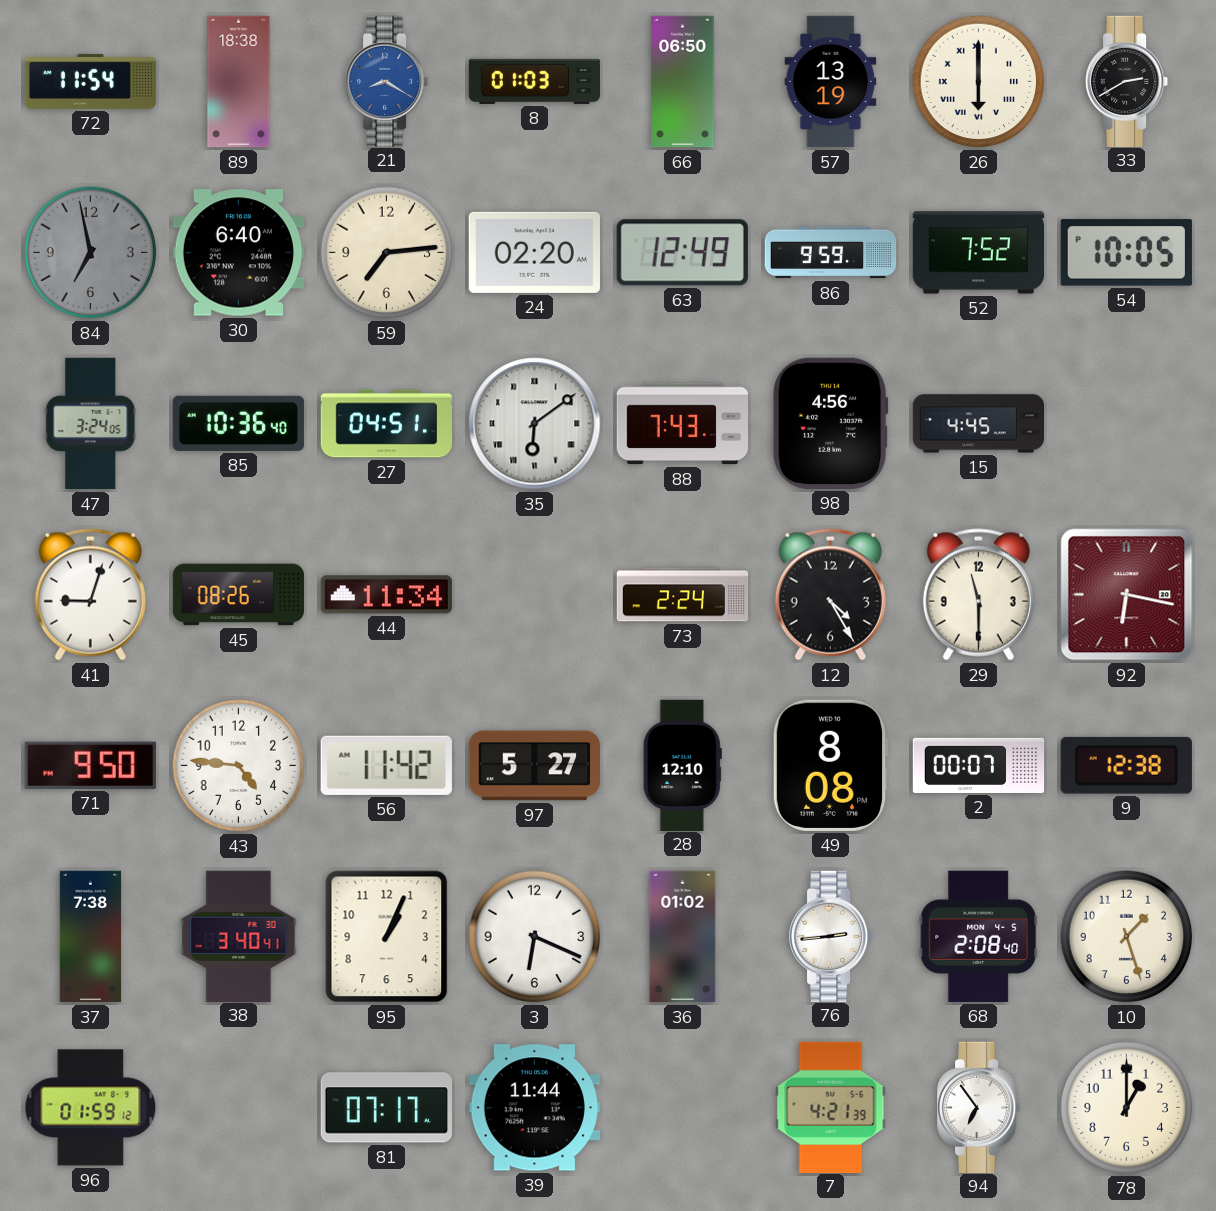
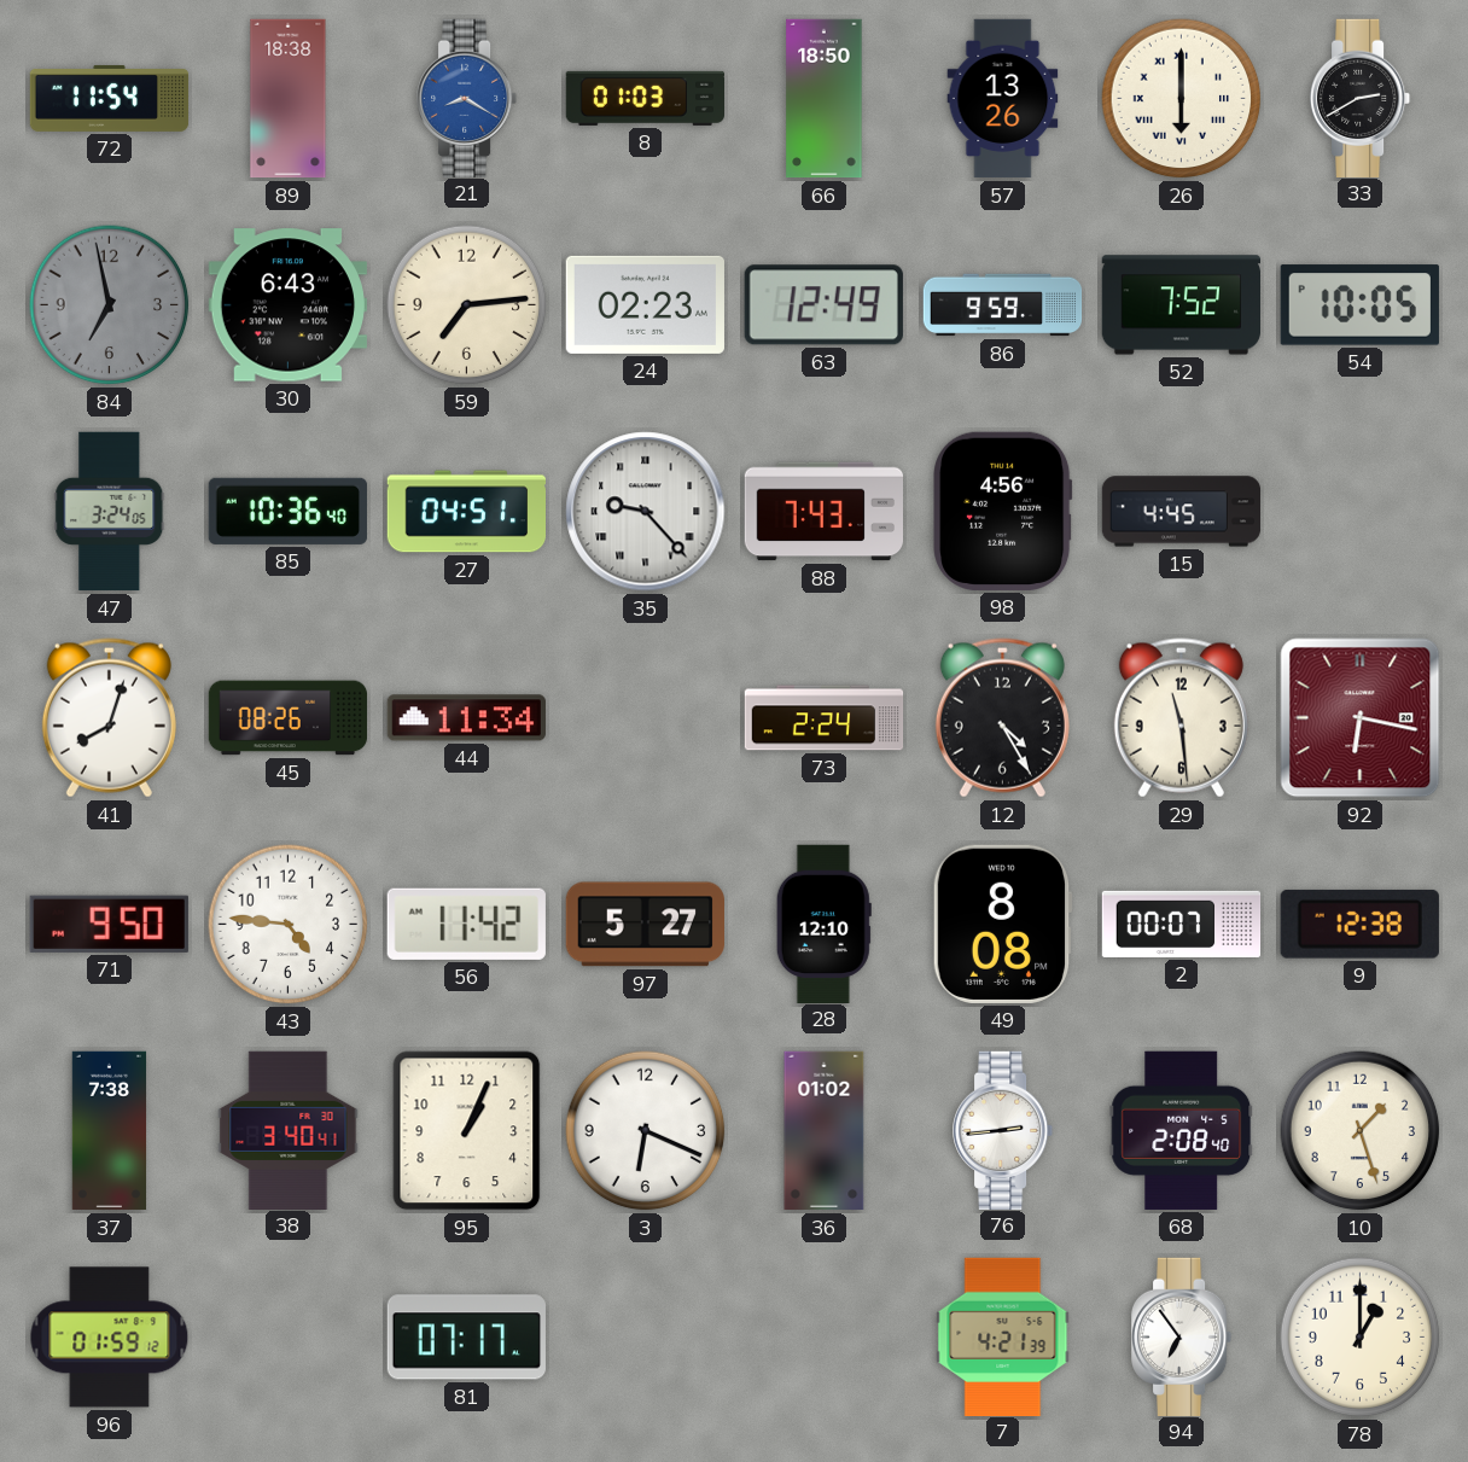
66: 06:50 -> 18:50 (825, 99)
57: 13:19 -> 13:26 (1003, 99)
30: 6:40 -> 6:43 (287, 305)
24: 02:20 -> 02:23 (645, 304)
35: 6:09 -> 9:23 (646, 512)
41: 9:03 -> 8:03 (109, 718)
29: 11:30 -> 11:29 (1181, 718)
39: 11:44 -> none (534, 1108)
